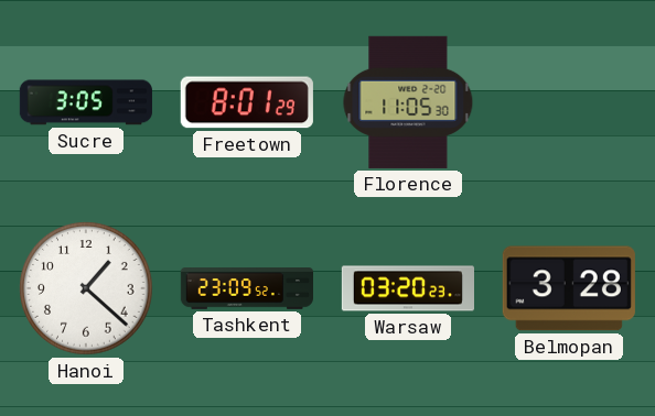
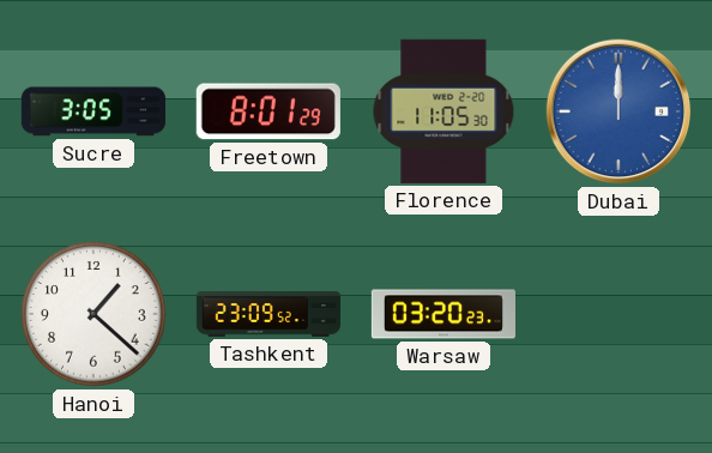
Dubai: none -> 12:00 (619, 111)
Belmopan: 3:28 -> none (569, 288)
